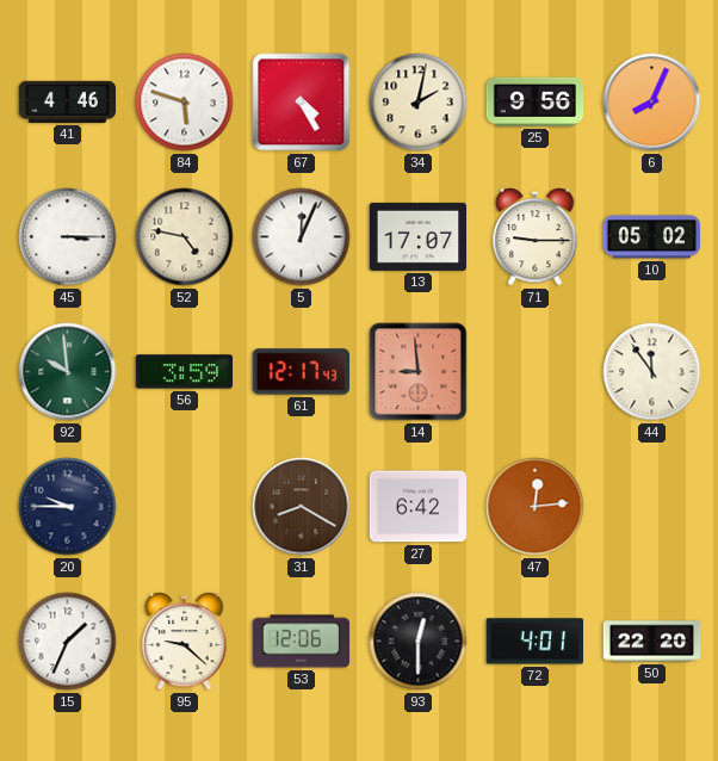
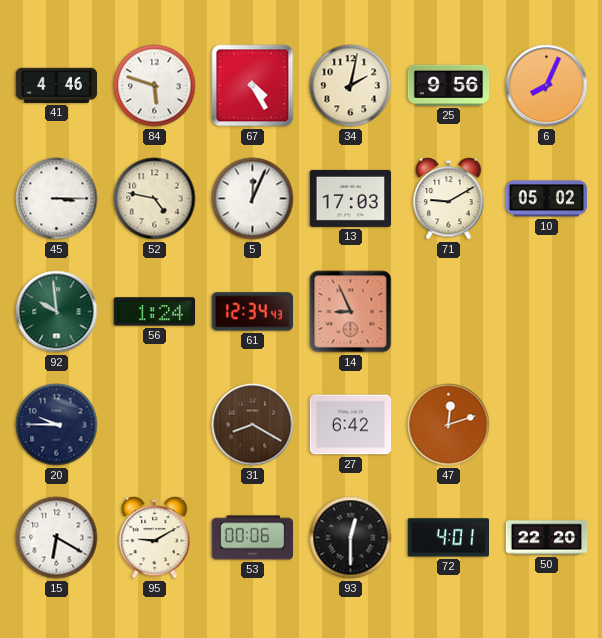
13: 17:07 -> 17:03 (351, 198)
71: 9:15 -> 9:10 (449, 199)
56: 3:59 -> 1:24 (155, 312)
61: 12:17 -> 12:34 (253, 312)
14: 8:59 -> 8:56 (351, 312)
44: 11:54 -> none (652, 372)
47: 12:14 -> 12:12 (449, 425)
15: 1:34 -> 6:20 (57, 538)
95: 9:22 -> 9:10 (155, 538)
53: 12:06 -> 00:06 (253, 538)
